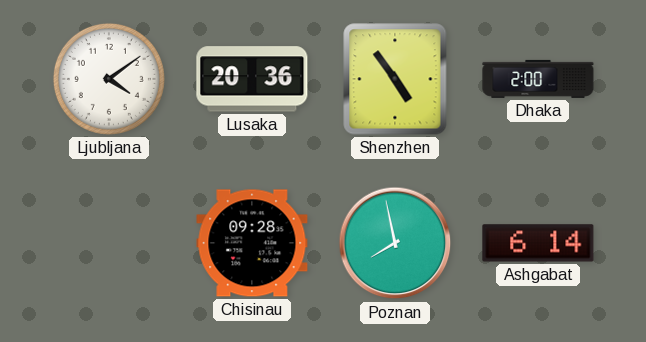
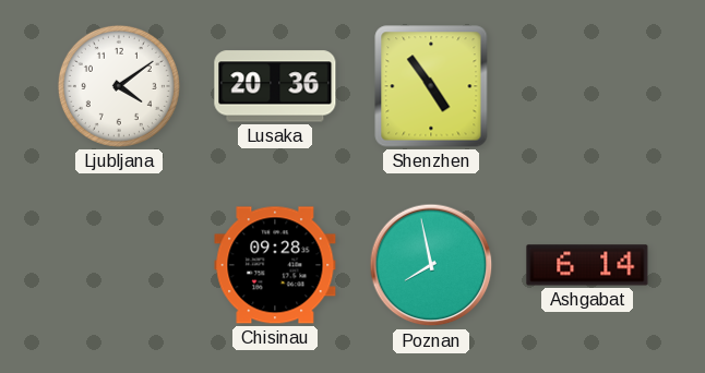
Dhaka: 2:00 -> none (538, 79)
